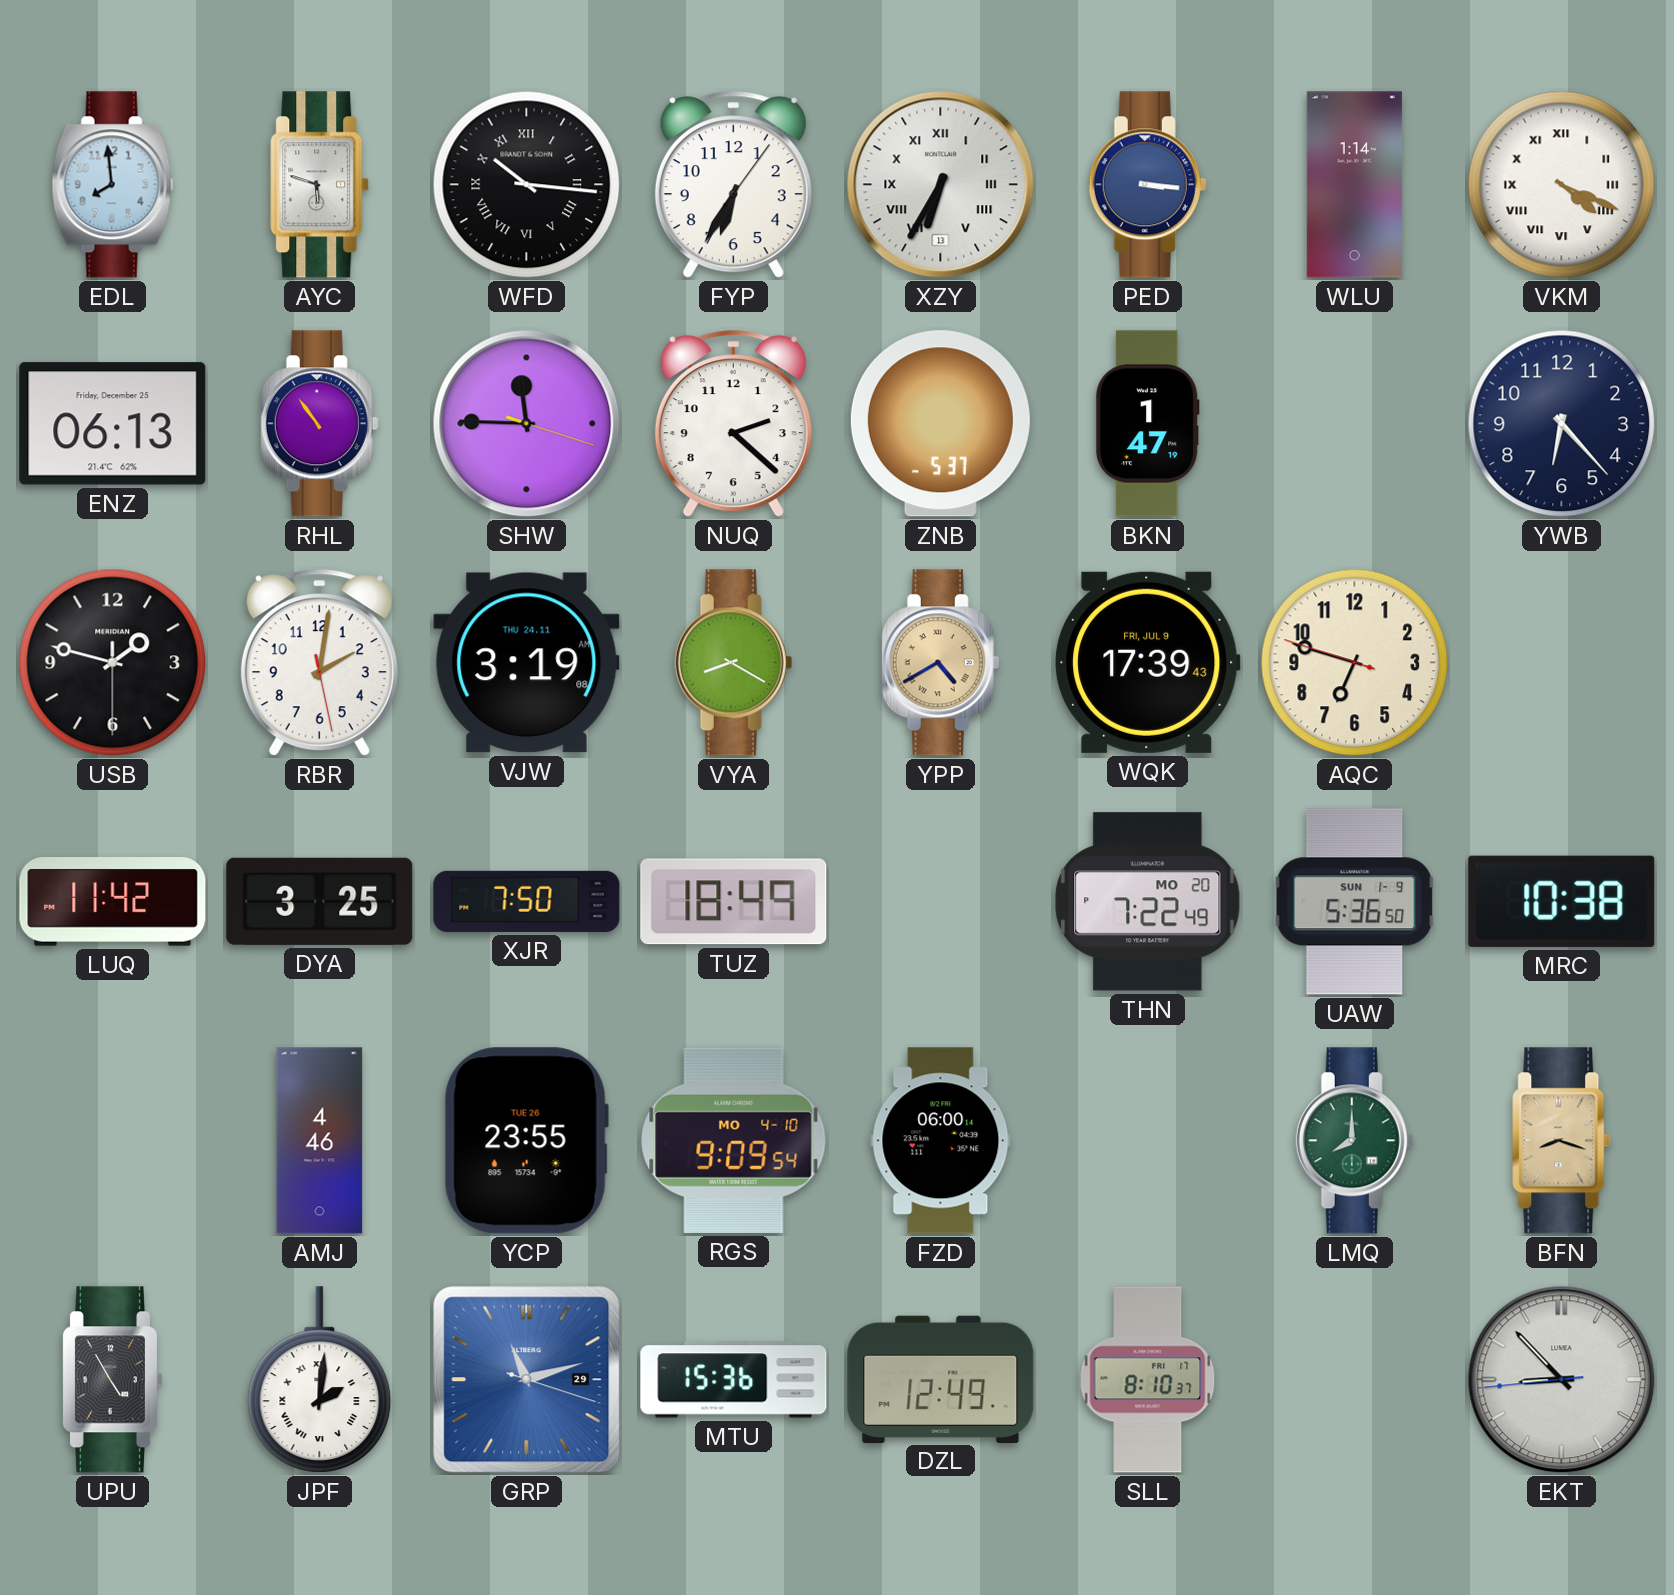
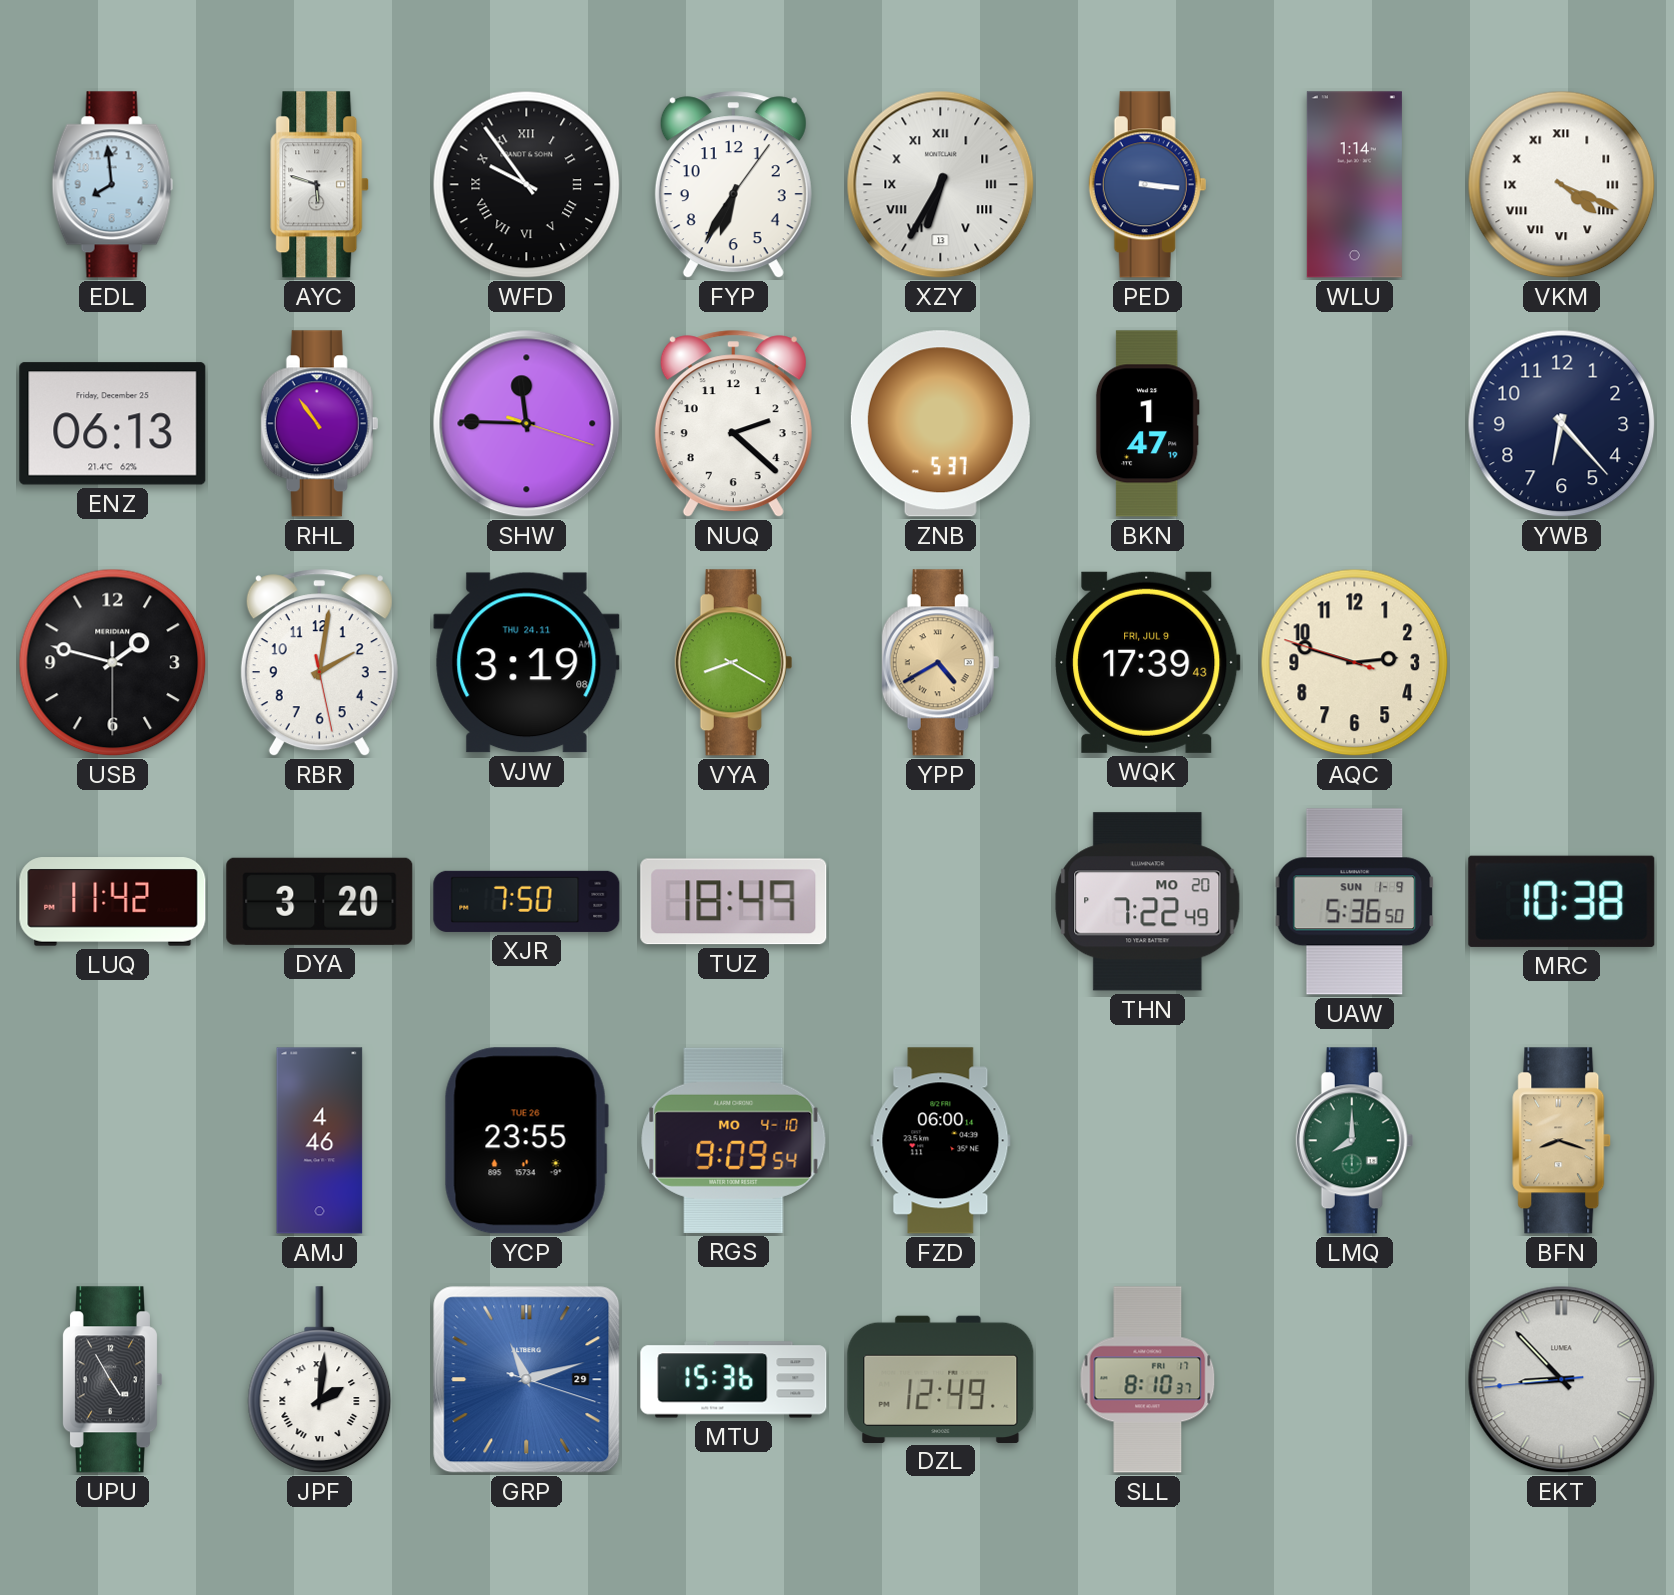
WFD: 10:16 -> 9:54 (527, 185)
AQC: 6:47 -> 2:47 (1355, 663)
DYA: 3:25 -> 3:20 (320, 901)
